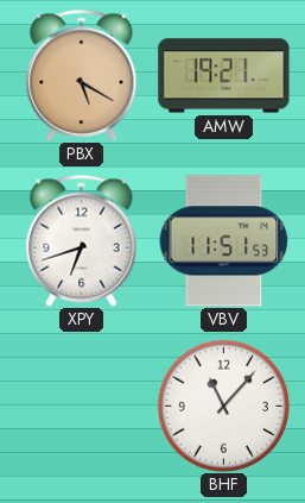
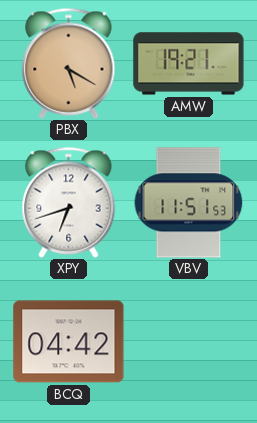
BCQ: none -> 04:42 (69, 342)
BHF: 11:07 -> none (223, 405)
